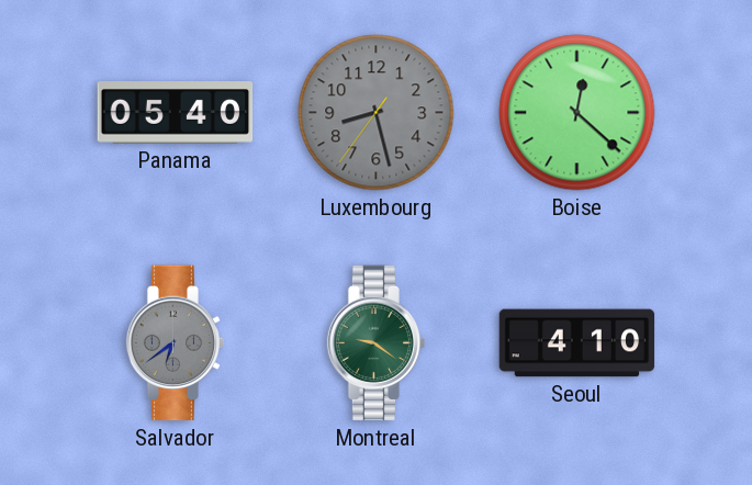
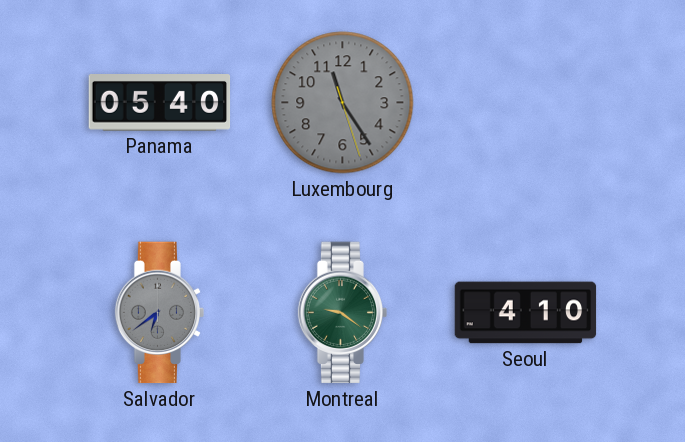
Luxembourg: 8:27 -> 11:24 (343, 103)
Boise: 12:22 -> none (577, 113)
